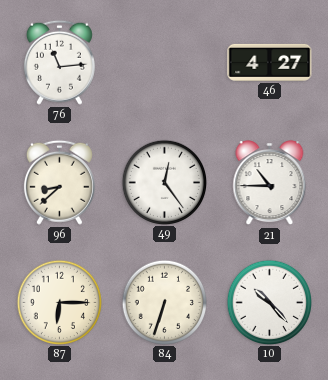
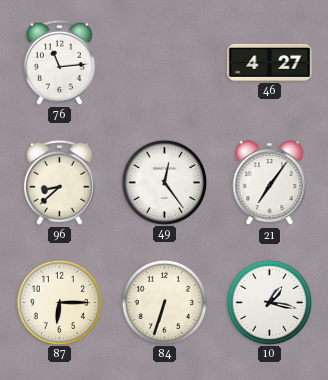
21: 10:45 -> 7:06 (270, 183)
10: 10:23 -> 1:17 (269, 302)
